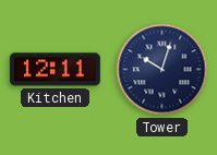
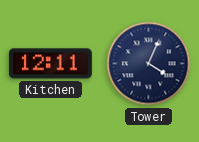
Tower: 10:03 -> 4:04 (149, 64)
